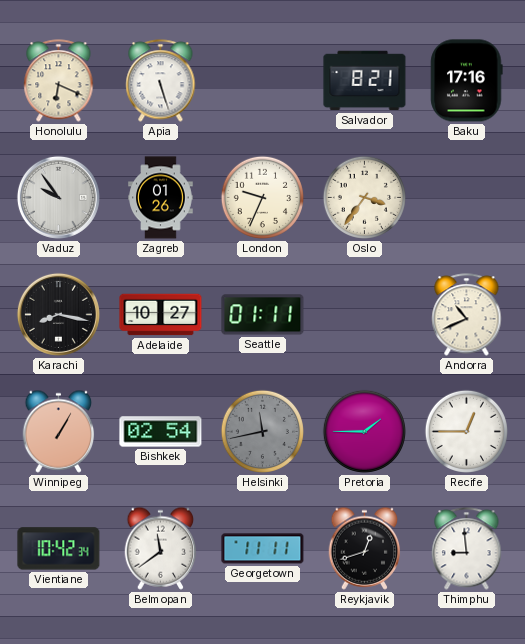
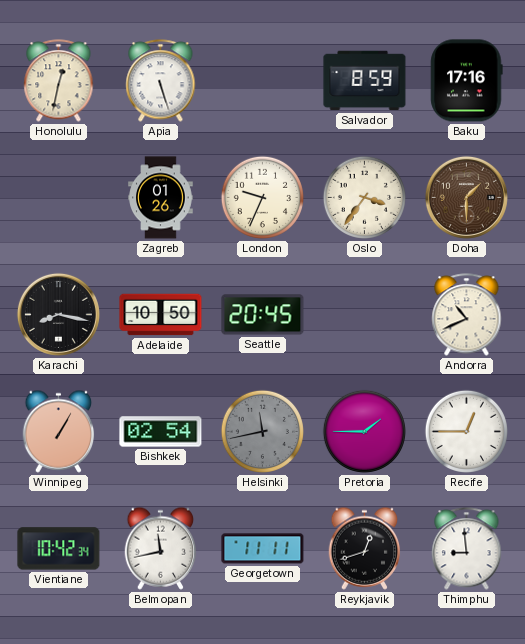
Honolulu: 6:19 -> 12:32 (59, 81)
Salvador: 8:21 -> 8:59 (365, 81)
Vaduz: 9:54 -> none (58, 197)
Doha: none -> 1:30 (466, 197)
Adelaide: 10:27 -> 10:50 (161, 315)
Seattle: 01:11 -> 20:45 (263, 315)
Belmopan: 11:39 -> 11:43 (161, 548)
